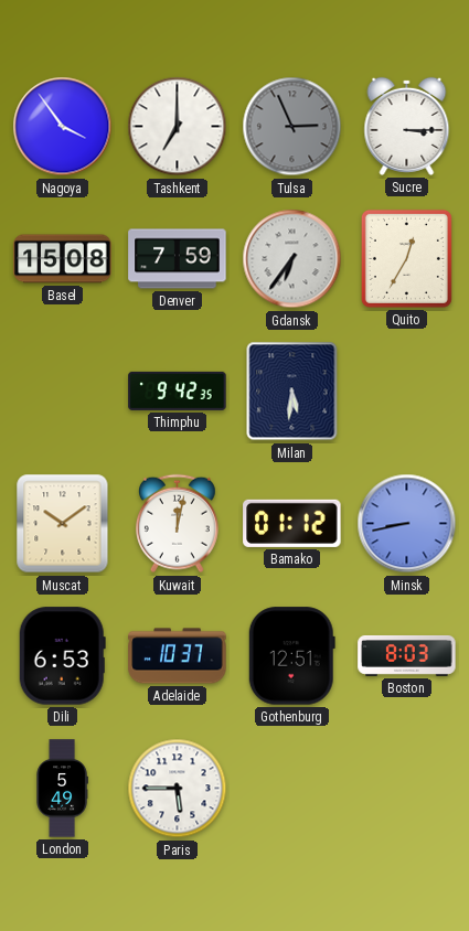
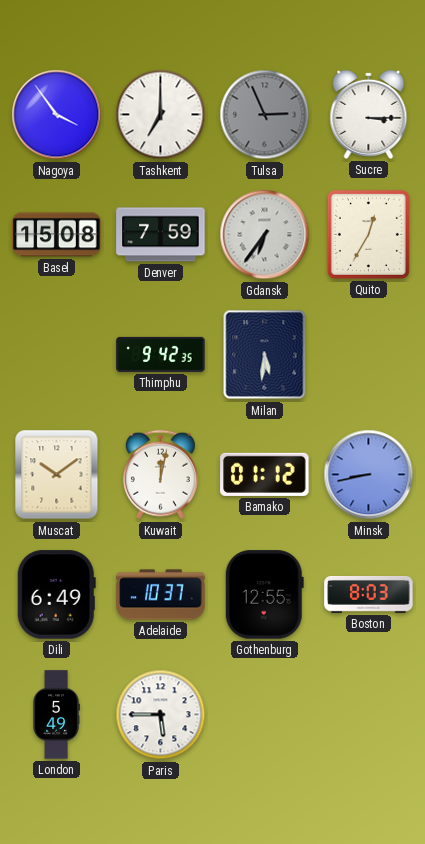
Dili: 6:53 -> 6:49 (56, 595)
Gothenburg: 12:51 -> 12:55 (264, 595)
